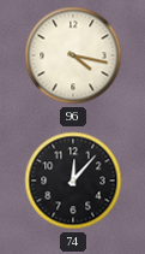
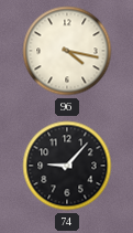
74: 12:07 -> 9:07 (67, 166)
